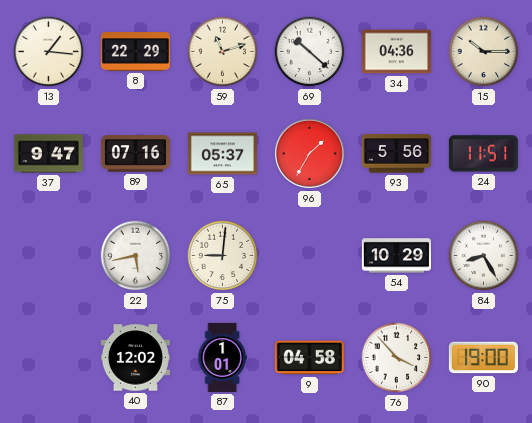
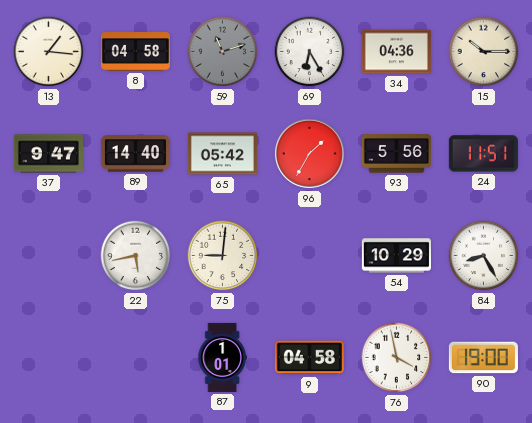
8: 22:29 -> 04:58 (135, 52)
59 dial: cream -> grey (223, 52)
69: 10:22 -> 6:25 (310, 52)
89: 07:16 -> 14:40 (135, 154)
65: 05:37 -> 05:42 (222, 154)
40: 12:02 -> none (135, 358)
76: 3:53 -> 3:58 (397, 358)
